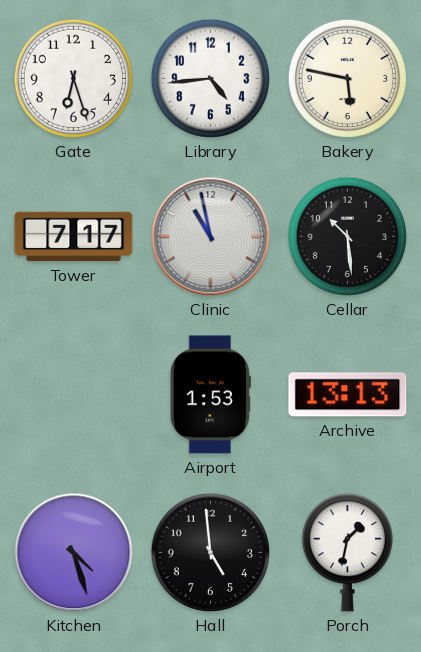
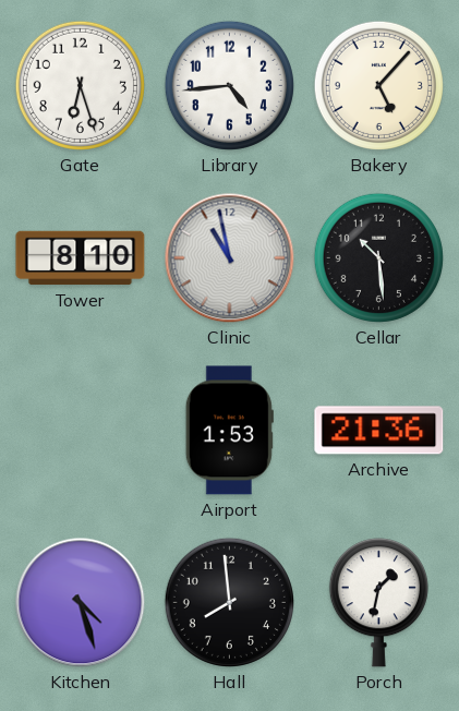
Bakery: 5:47 -> 5:07 (378, 85)
Tower: 7:17 -> 8:10 (81, 258)
Archive: 13:13 -> 21:36 (379, 431)
Hall: 4:59 -> 7:59 (229, 602)
